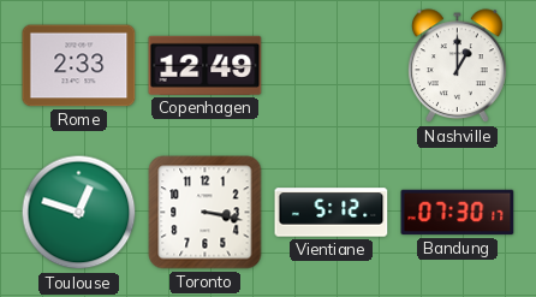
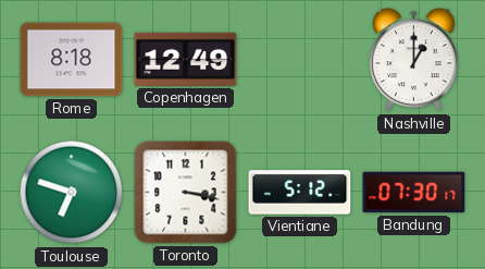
Rome: 2:33 -> 8:18 (72, 60)
Toulouse: 12:48 -> 6:48 (72, 193)
